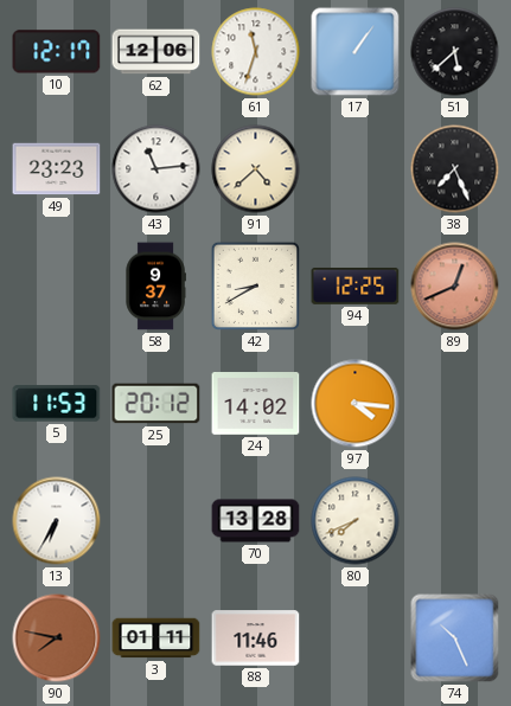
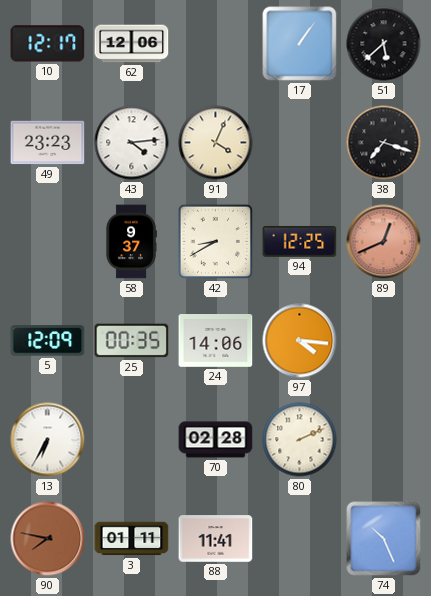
61: 11:33 -> none (256, 52)
43: 11:14 -> 4:14 (132, 143)
91: 4:38 -> 4:04 (216, 143)
38: 7:26 -> 7:18 (384, 143)
5: 11:53 -> 12:09 (48, 341)
25: 20:12 -> 00:35 (132, 341)
24: 14:02 -> 14:06 (216, 341)
70: 13:28 -> 02:28 (216, 440)
80: 7:41 -> 2:11 (300, 440)
88: 11:46 -> 11:41 (216, 539)
